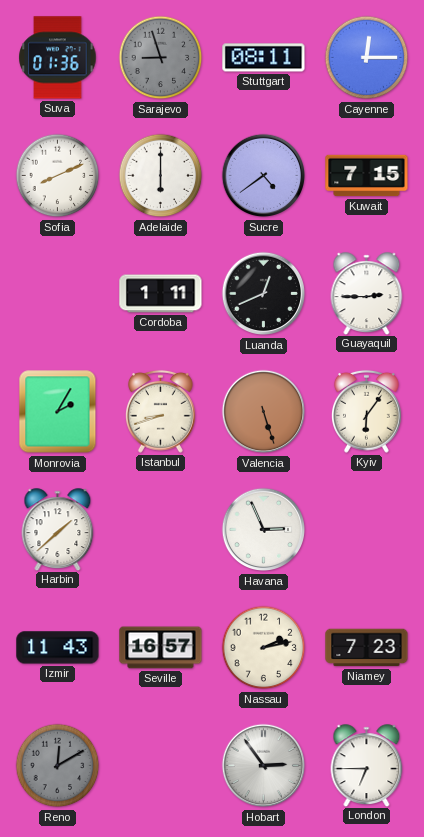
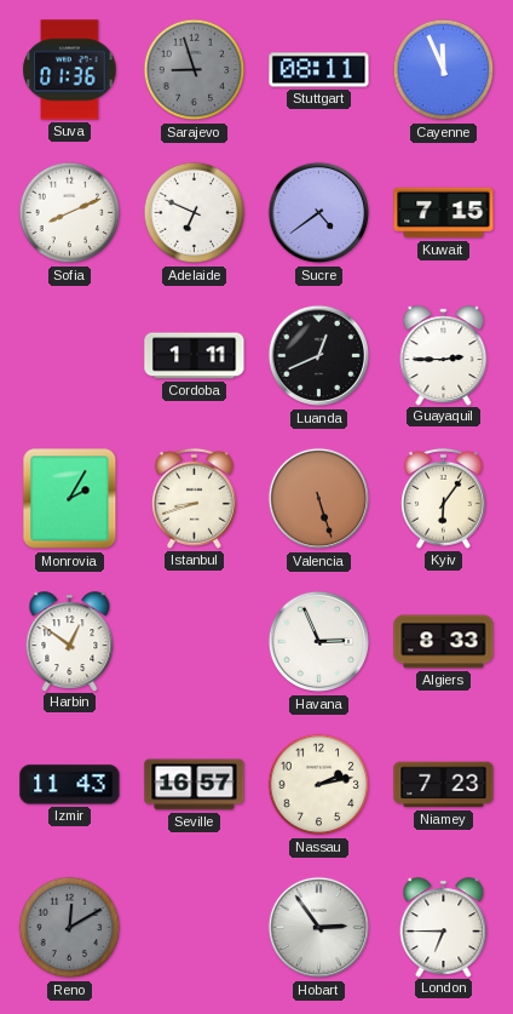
Cayenne: 12:15 -> 11:56 (444, 70)
Adelaide: 6:00 -> 6:49 (195, 213)
Harbin: 1:38 -> 12:51 (70, 641)
Algiers: none -> 8:33 (444, 642)
